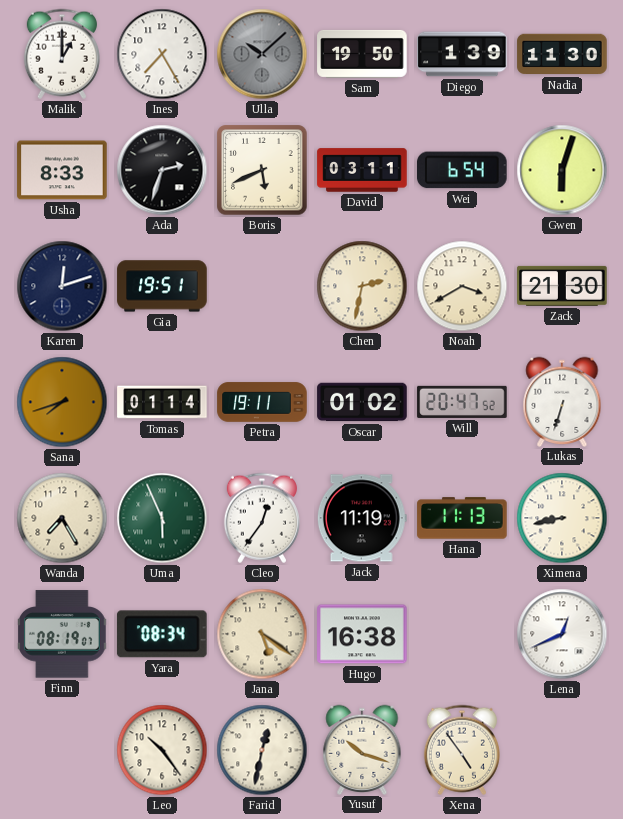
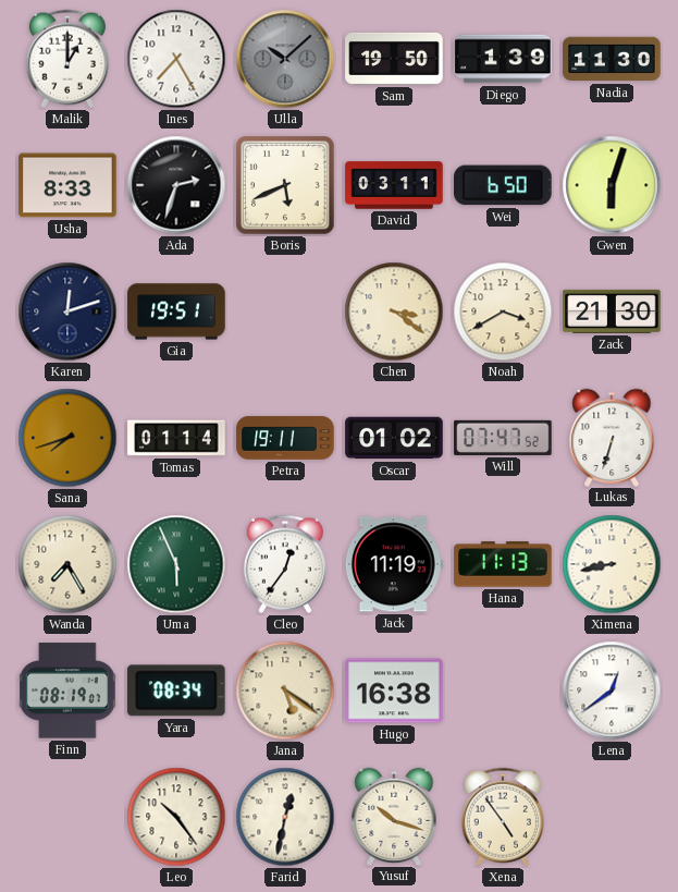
Wei: 6:54 -> 6:50 (504, 185)
Chen: 2:32 -> 3:21 (394, 311)
Will: 20:47 -> 07:47 (503, 438)
Lena: 12:41 -> 12:39 (612, 691)
